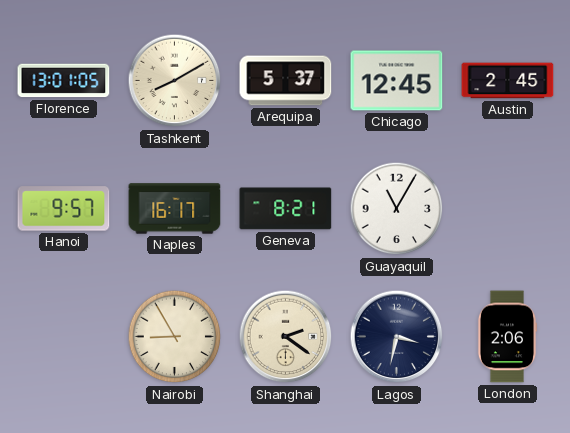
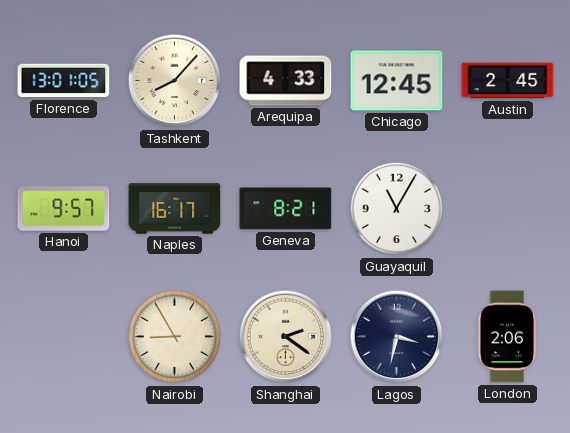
Tashkent: 8:10 -> 8:07 (175, 81)
Arequipa: 5:37 -> 4:33 (286, 81)
